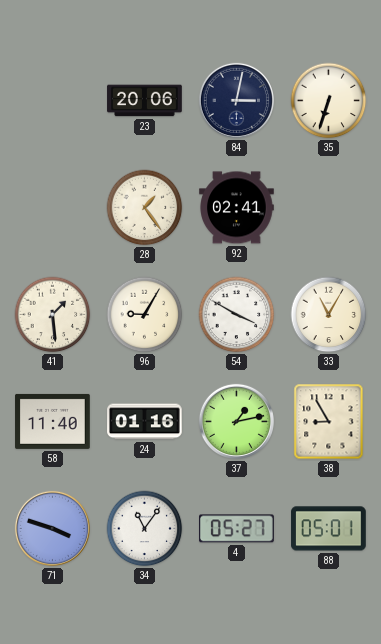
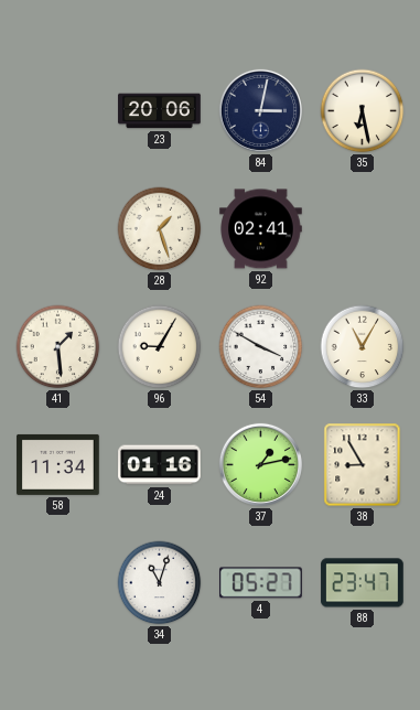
35: 6:33 -> 6:28 (363, 111)
28: 1:24 -> 1:27 (160, 229)
58: 11:40 -> 11:34 (58, 464)
71: 3:48 -> none (52, 528)
34: 11:06 -> 11:03 (160, 583)
88: 05:01 -> 23:47 (363, 583)
